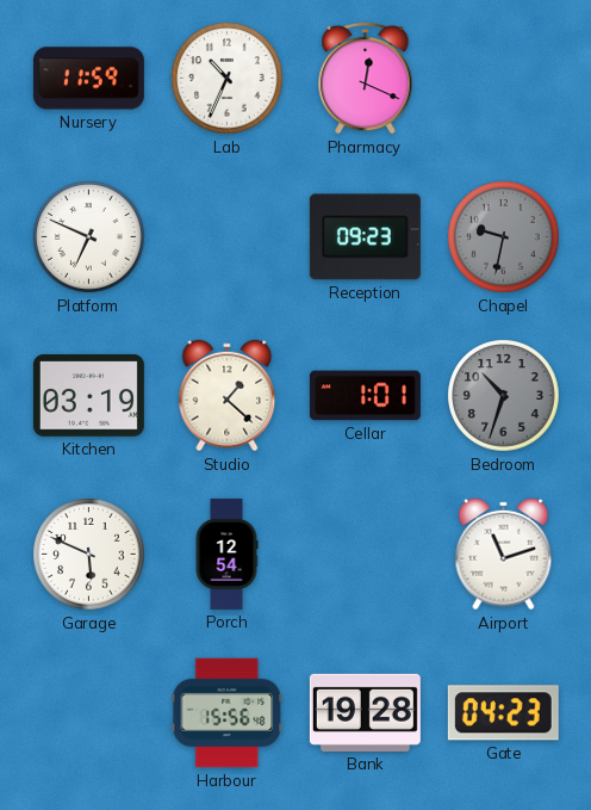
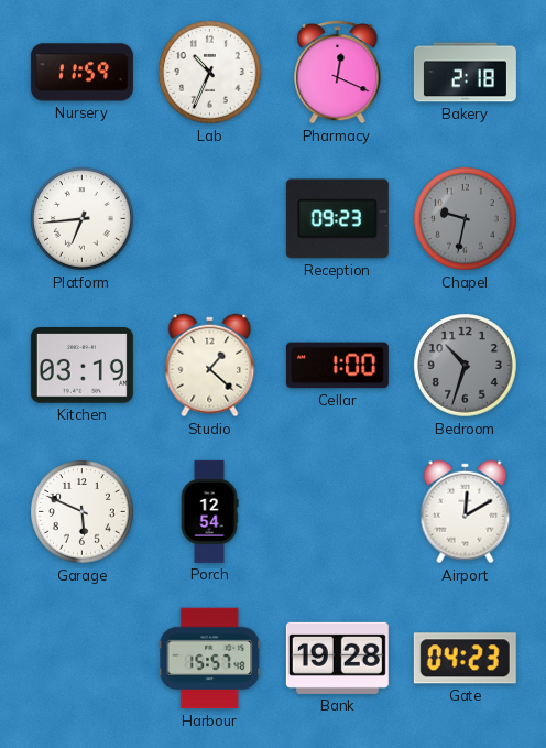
Bakery: none -> 2:18 (465, 73)
Platform: 6:49 -> 6:44 (83, 219)
Cellar: 1:01 -> 1:00 (337, 366)
Airport: 11:12 -> 12:10 (466, 512)
Harbour: 15:56 -> 15:57 (210, 659)
